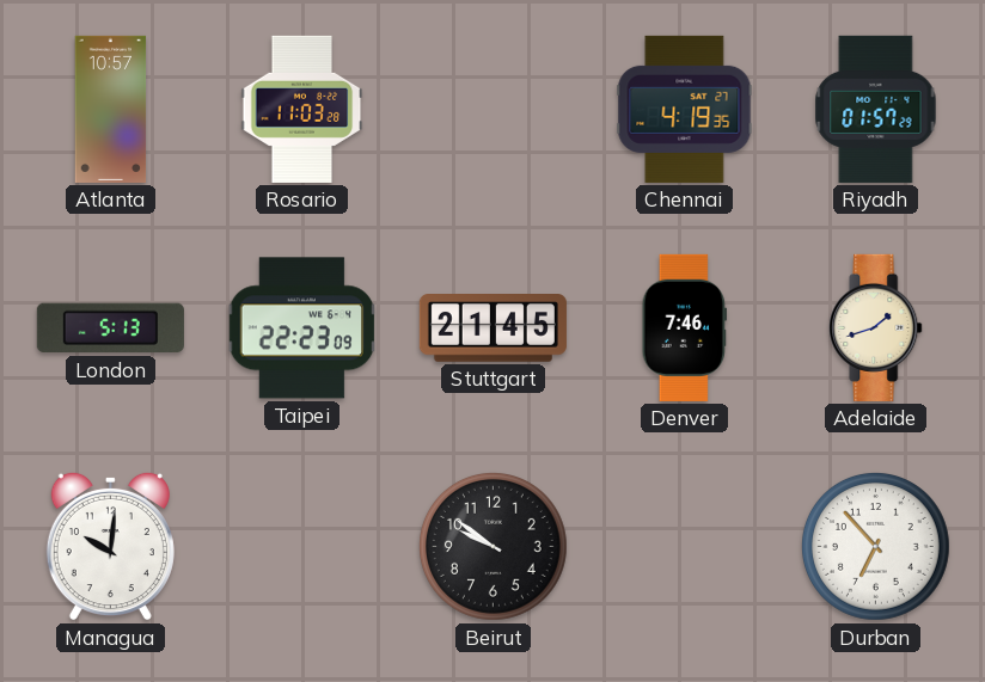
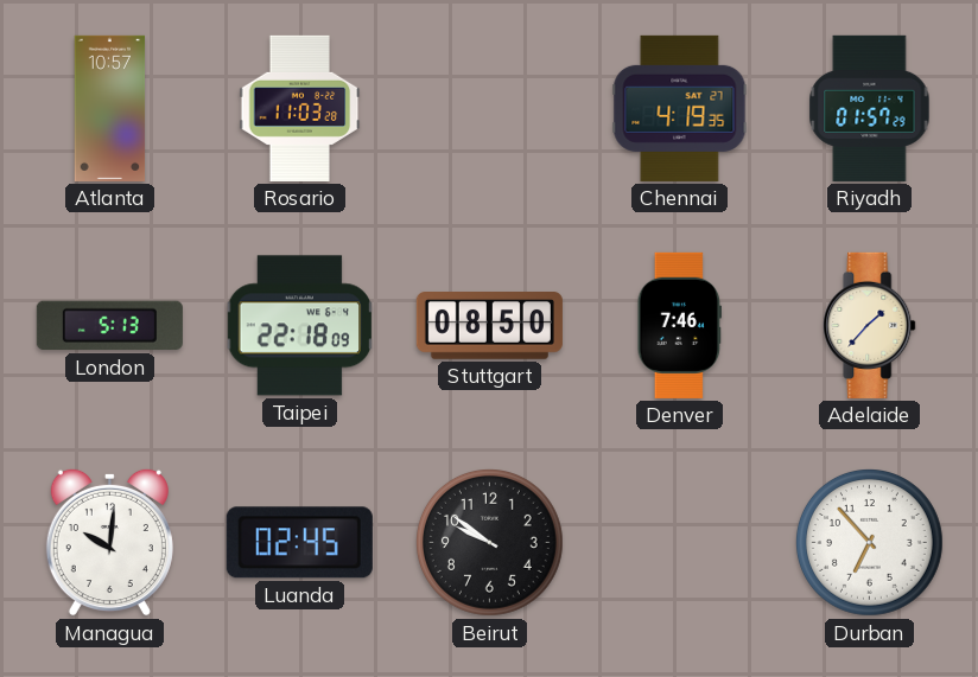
Taipei: 22:23 -> 22:18 (300, 326)
Stuttgart: 21:45 -> 08:50 (489, 326)
Adelaide: 1:42 -> 1:37 (870, 325)
Luanda: none -> 02:45 (299, 543)
